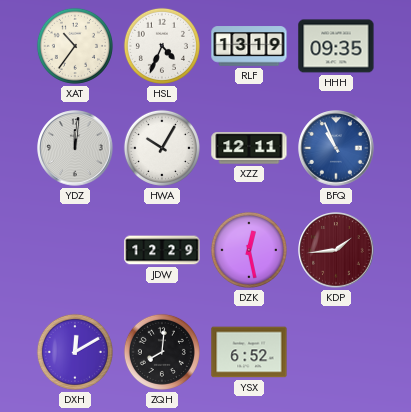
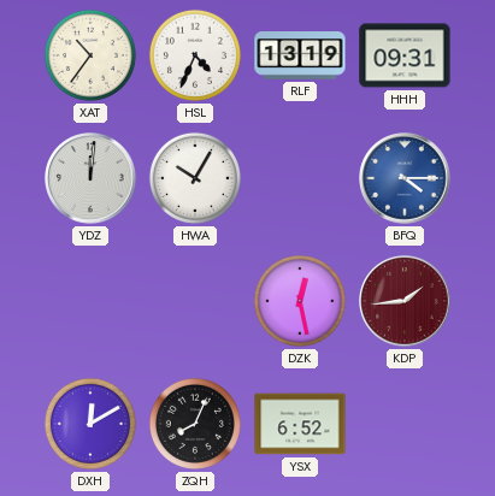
HHH: 09:35 -> 09:31 (405, 55)
XZZ: 12:11 -> none (249, 148)
BFQ: 10:56 -> 4:15 (405, 178)
JDW: 12:29 -> none (162, 250)
ZQH: 8:01 -> 8:04 (195, 424)
